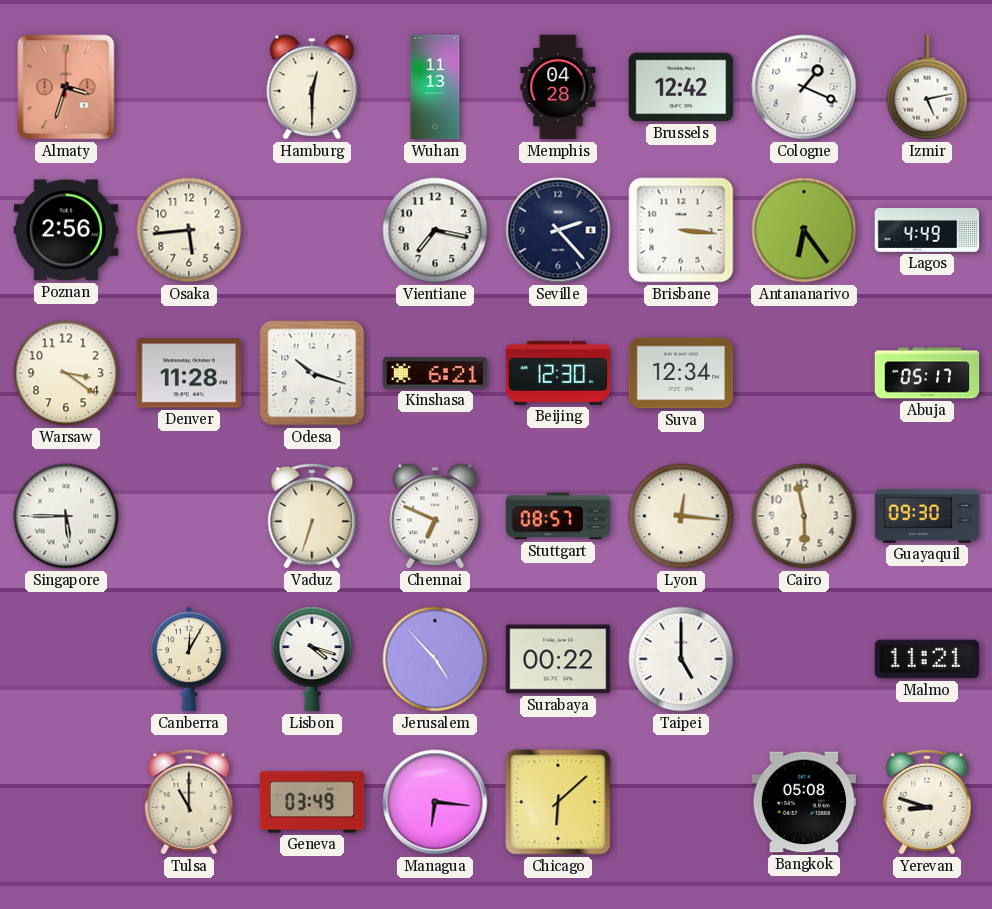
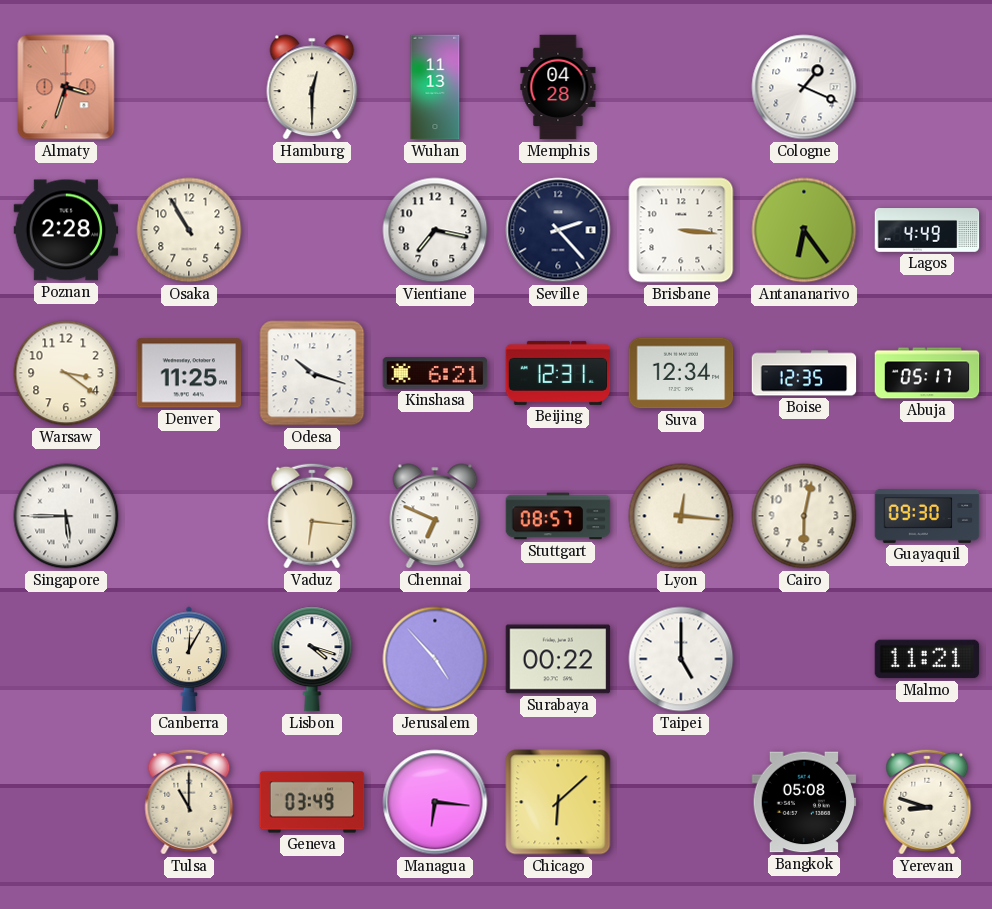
Brussels: 12:42 -> none (681, 87)
Izmir: 5:13 -> none (927, 87)
Poznan: 2:56 -> 2:28 (66, 230)
Osaka: 5:44 -> 10:55 (189, 230)
Denver: 11:28 -> 11:25 (189, 373)
Beijing: 12:30 -> 12:31 (558, 373)
Boise: none -> 12:35 (804, 373)
Vaduz: 6:33 -> 6:16 (312, 516)
Cairo: 5:58 -> 6:02 (804, 516)
